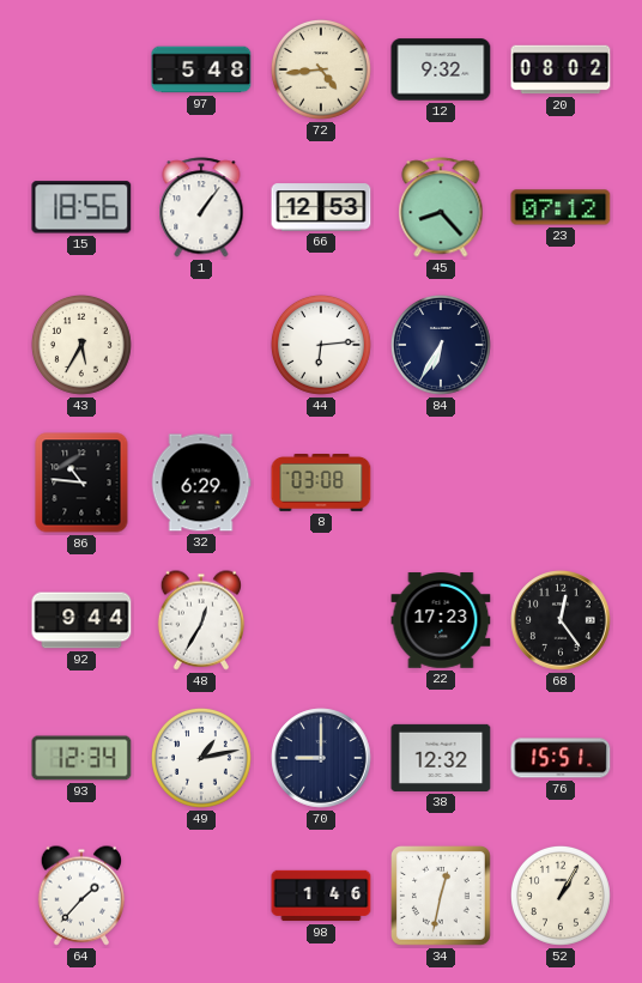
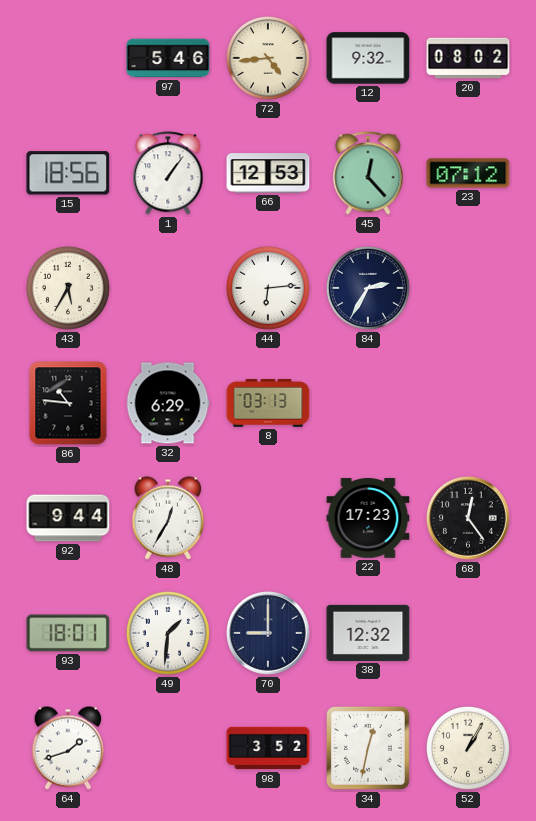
97: 5:48 -> 5:46 (168, 58)
45: 8:23 -> 12:23 (368, 173)
84: 6:35 -> 2:35 (368, 288)
8: 03:08 -> 03:13 (268, 404)
93: 12:34 -> 18:01 (68, 633)
49: 1:13 -> 1:31 (168, 633)
76: 15:51 -> none (561, 758)
64: 1:37 -> 1:42 (67, 748)
98: 1:46 -> 3:52 (268, 748)
